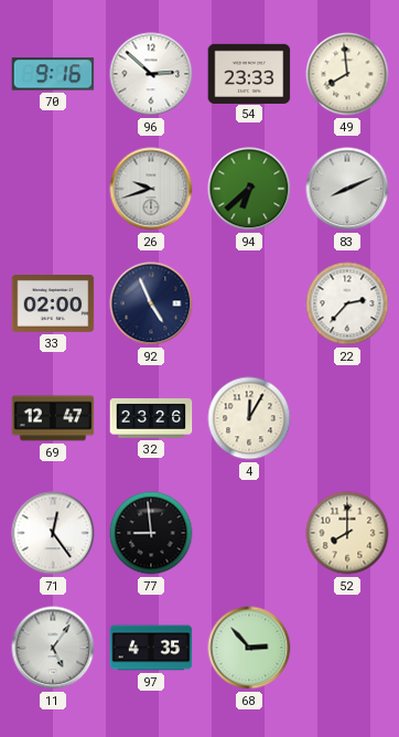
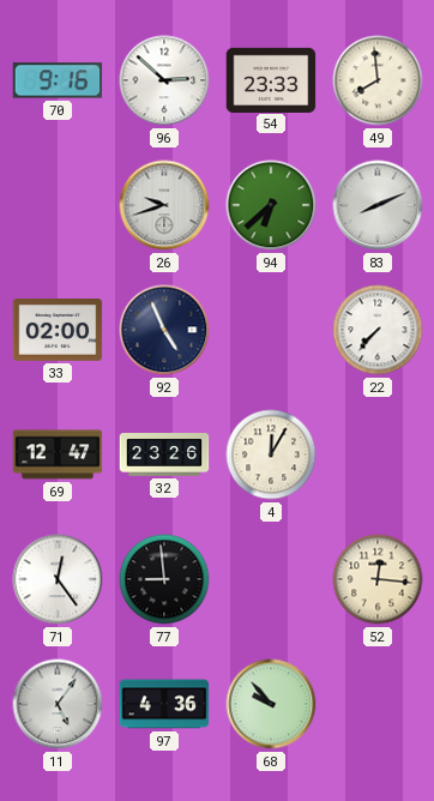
22: 2:37 -> 7:37 (378, 330)
52: 8:00 -> 12:16 (378, 579)
97: 4:35 -> 4:36 (164, 704)
68: 2:53 -> 9:53 (271, 704)
